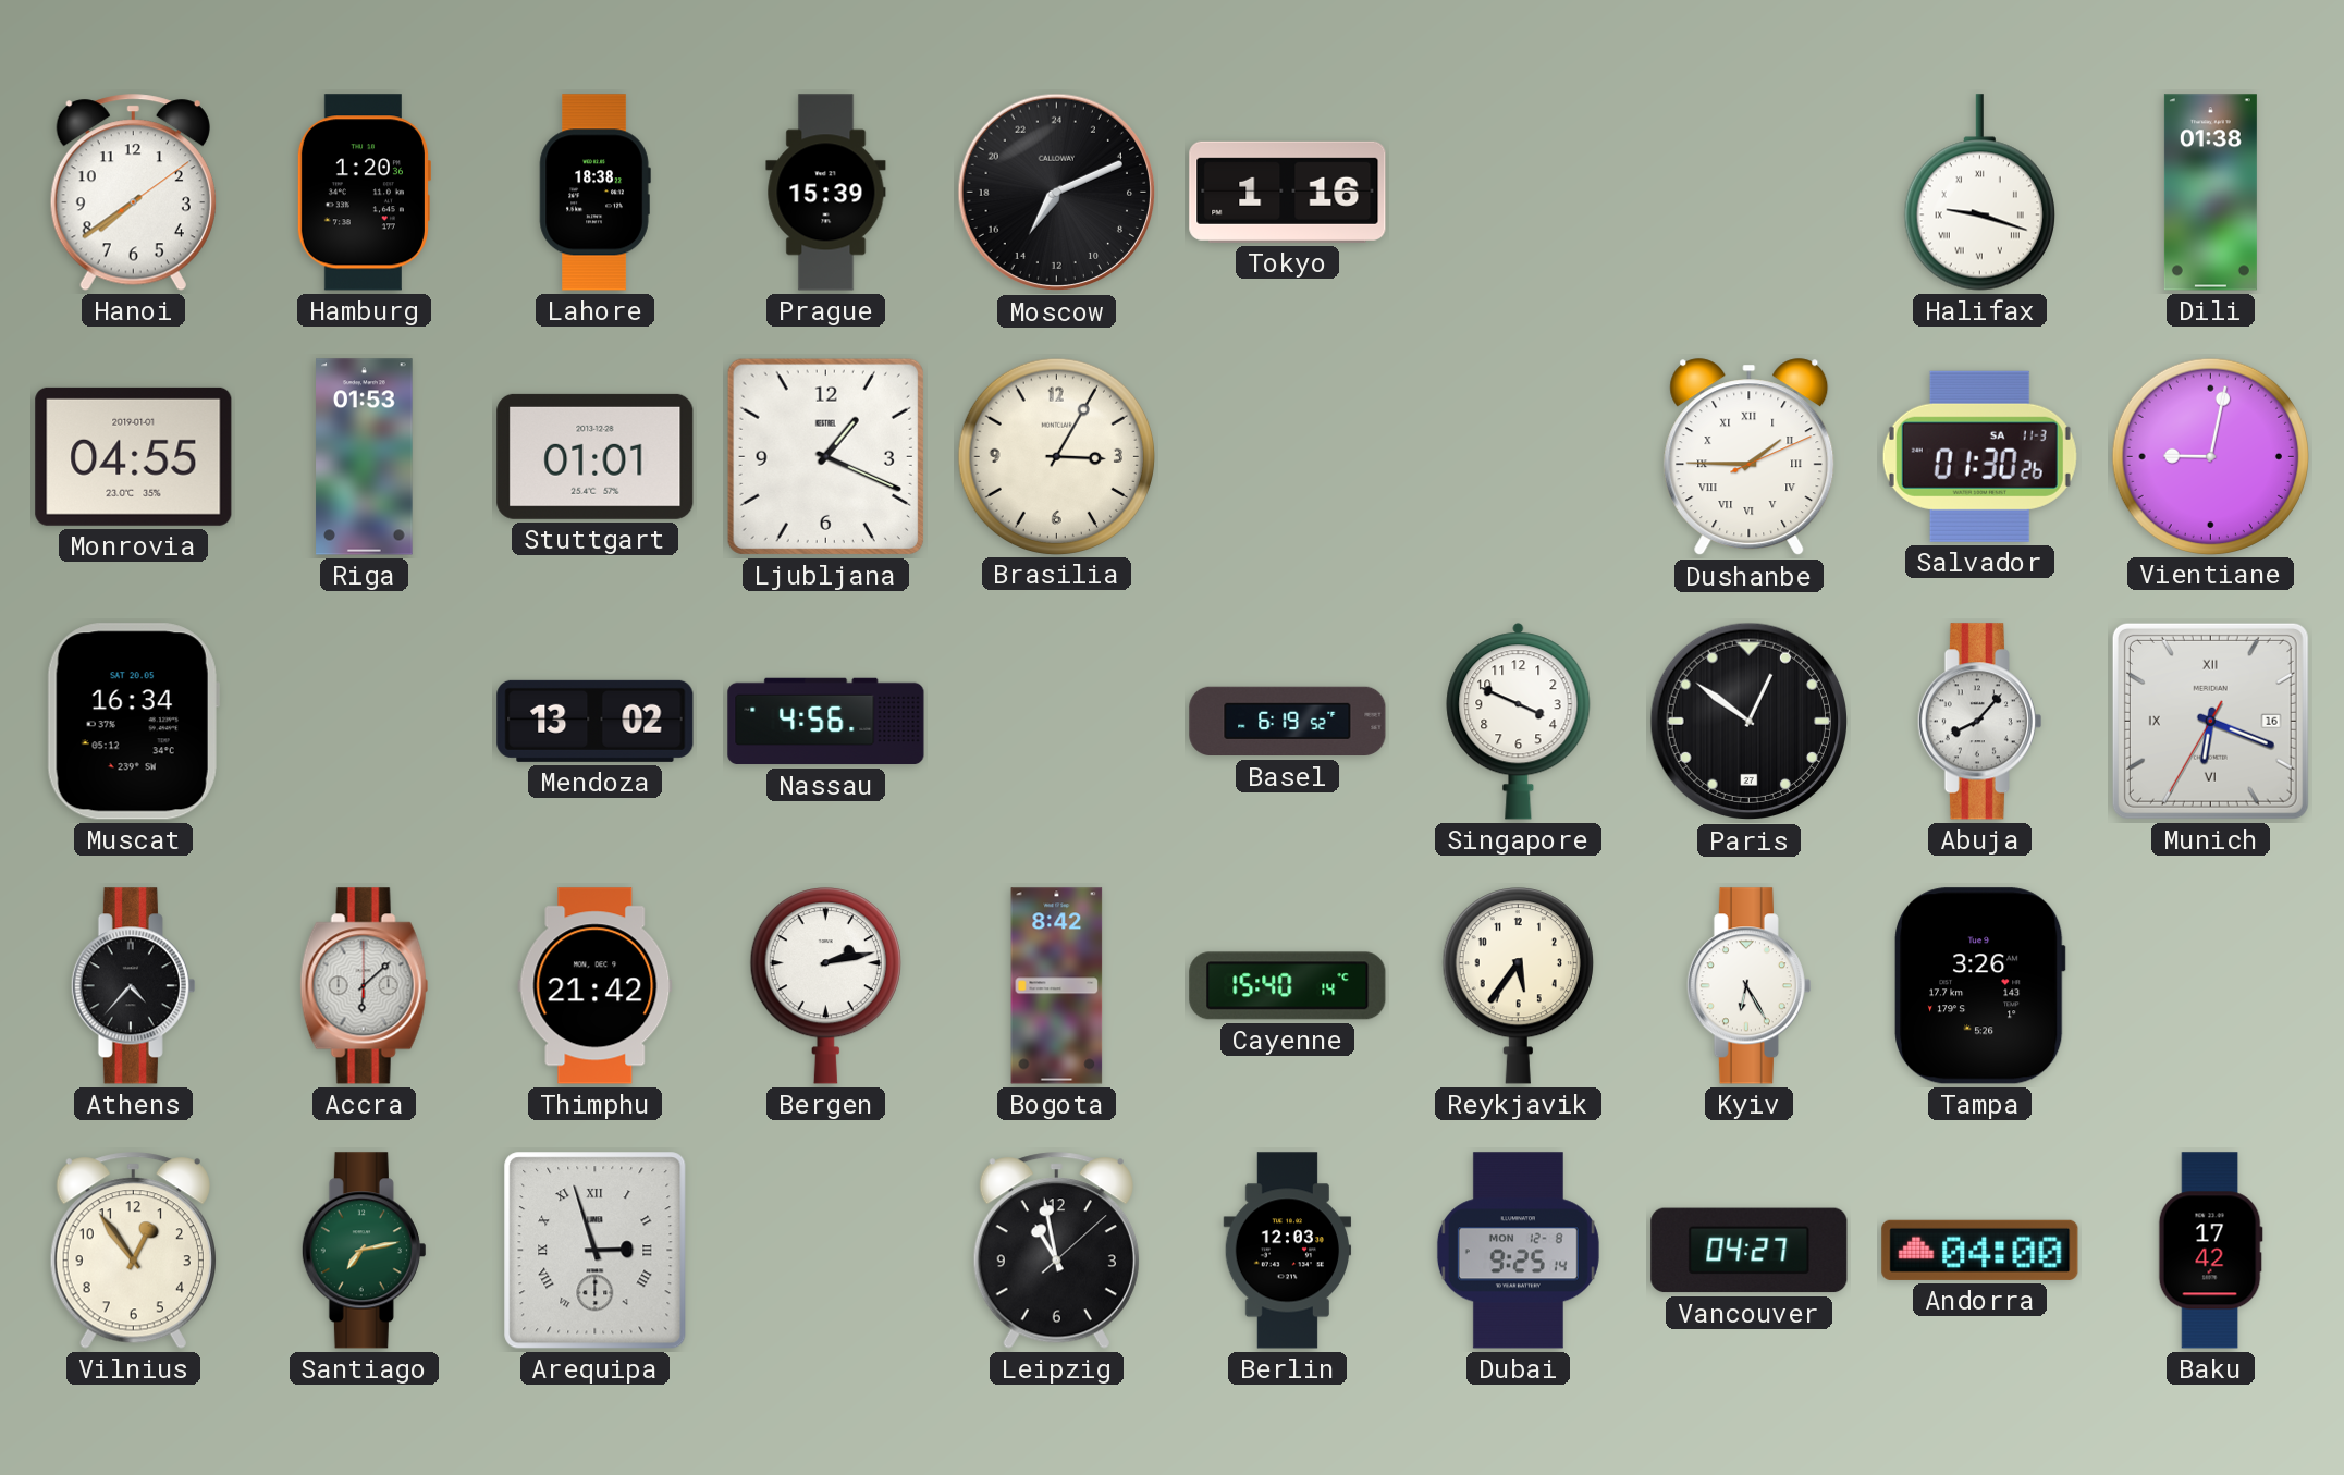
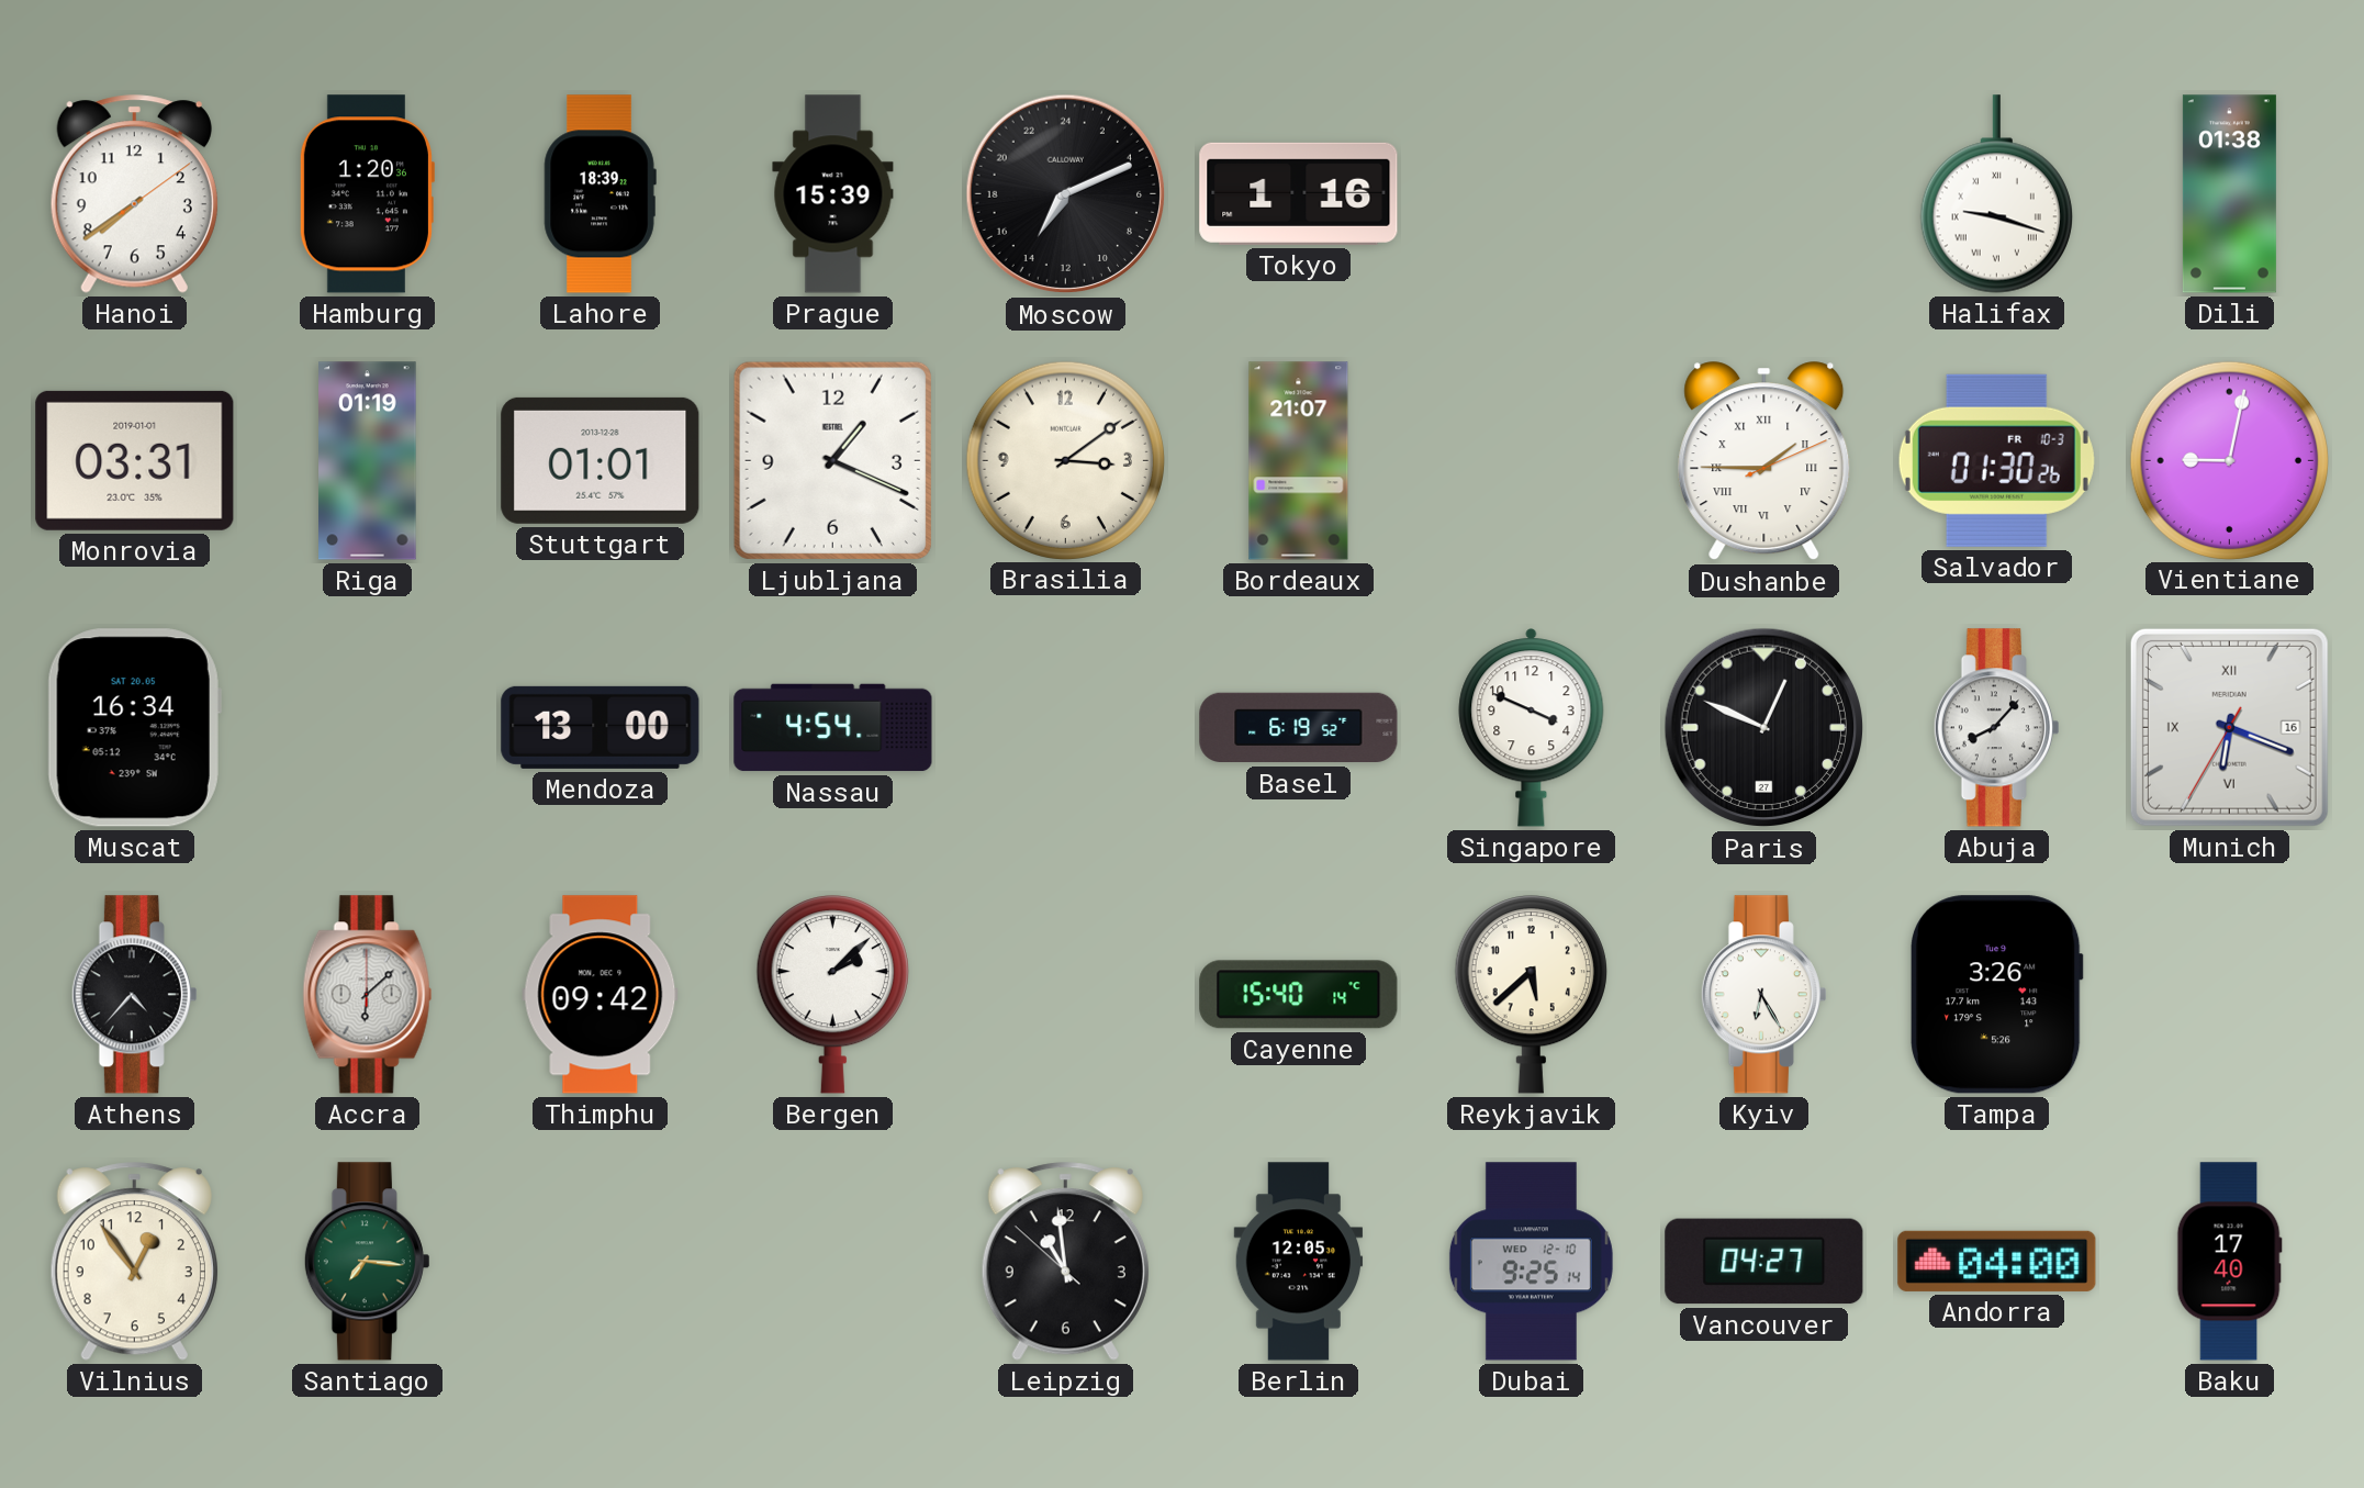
Lahore: 18:38 -> 18:39 (600, 194)
Monrovia: 04:55 -> 03:31 (135, 460)
Riga: 01:53 -> 01:19 (368, 461)
Brasilia: 3:05 -> 3:09 (1065, 460)
Bordeaux: none -> 21:07 (1299, 461)
Salvador date: SA 11-3 -> FR 10-3 (1996, 460)
Mendoza: 13:02 -> 13:00 (601, 727)
Nassau: 4:56 -> 4:54 (833, 728)
Paris: 12:51 -> 12:49 (1764, 728)
Thimphu: 21:42 -> 09:42 (601, 995)
Bergen: 2:13 -> 2:08 (832, 995)
Bogota: 8:42 -> none (1057, 986)
Reykjavik: 5:36 -> 5:38 (1531, 995)
Santiago: 7:13 -> 7:16 (367, 1262)
Arequipa: 2:57 -> none (596, 1251)
Leipzig: 10:58:08 -> 10:58:52 (1065, 1262)
Berlin: 12:03 -> 12:05 (1299, 1262)
Dubai date: MON 12-8 -> WED 12-10 (1531, 1262)
Baku: 17:42 -> 17:40 (2229, 1262)
